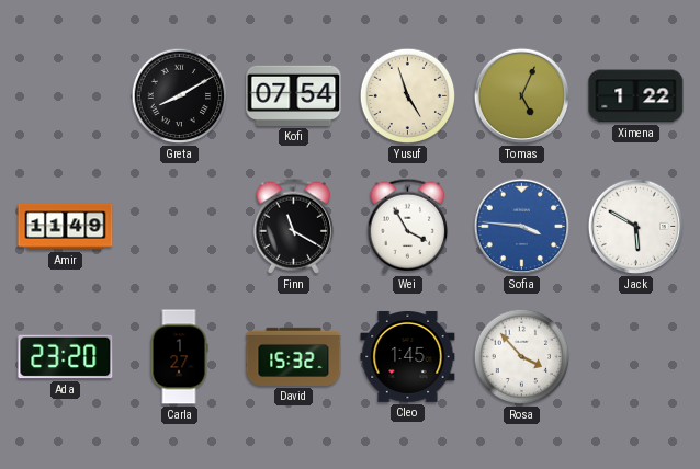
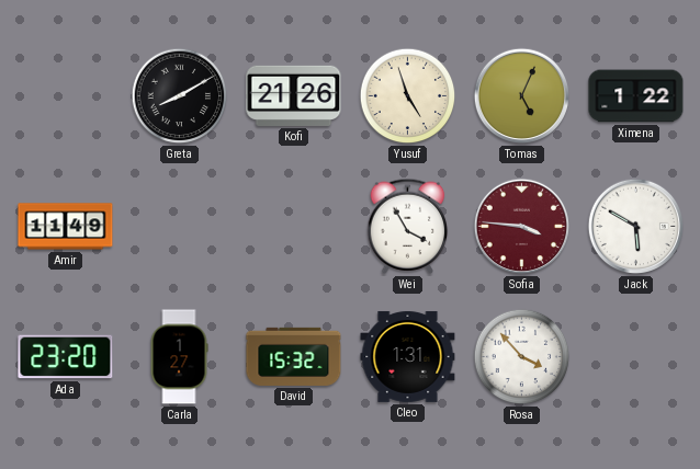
Kofi: 07:54 -> 21:26 (294, 95)
Finn: 11:20 -> none (294, 226)
Sofia dial: blue -> burgundy (522, 227)
Cleo: 1:45 -> 1:31 (408, 356)
